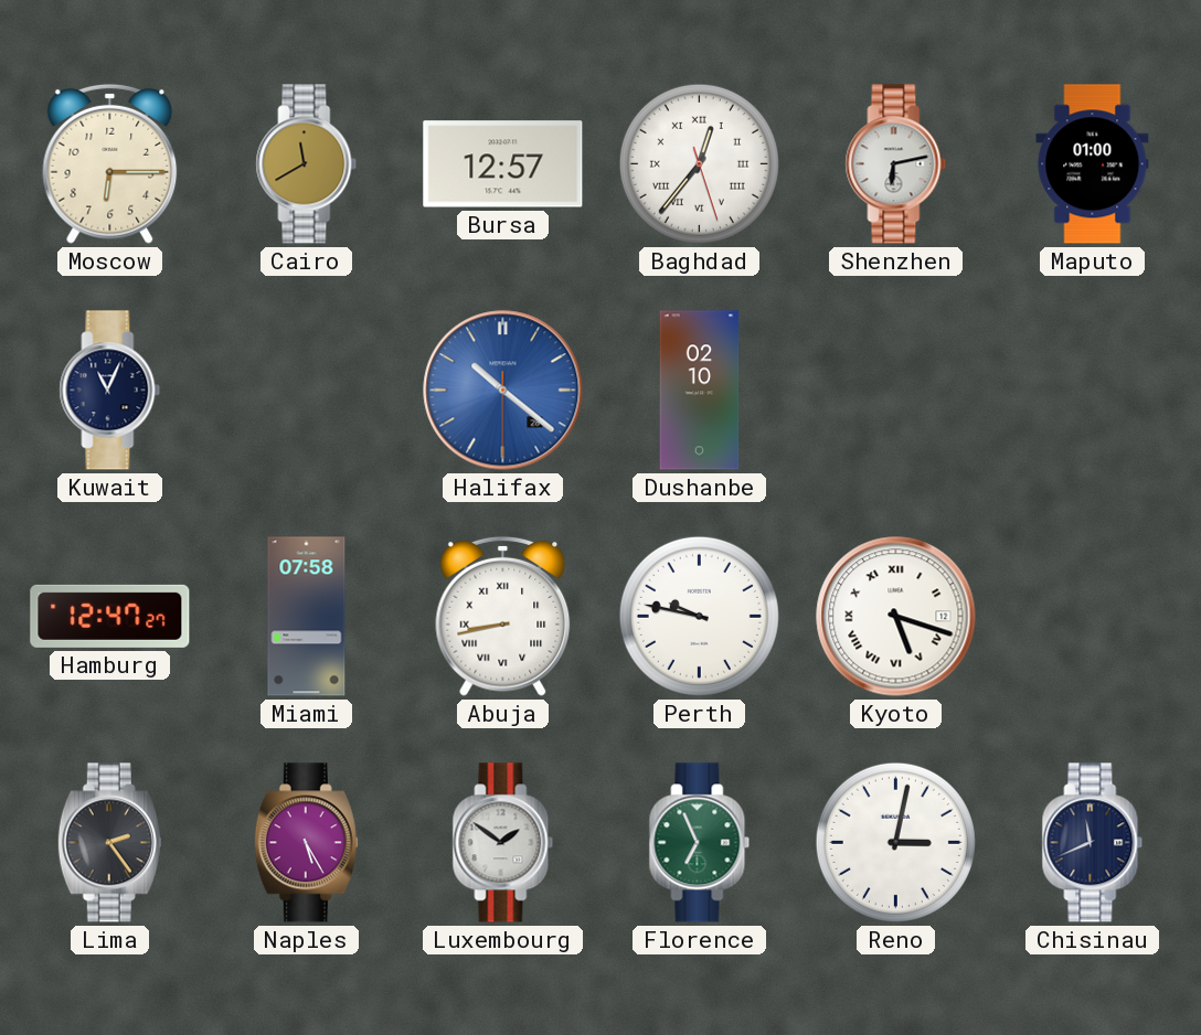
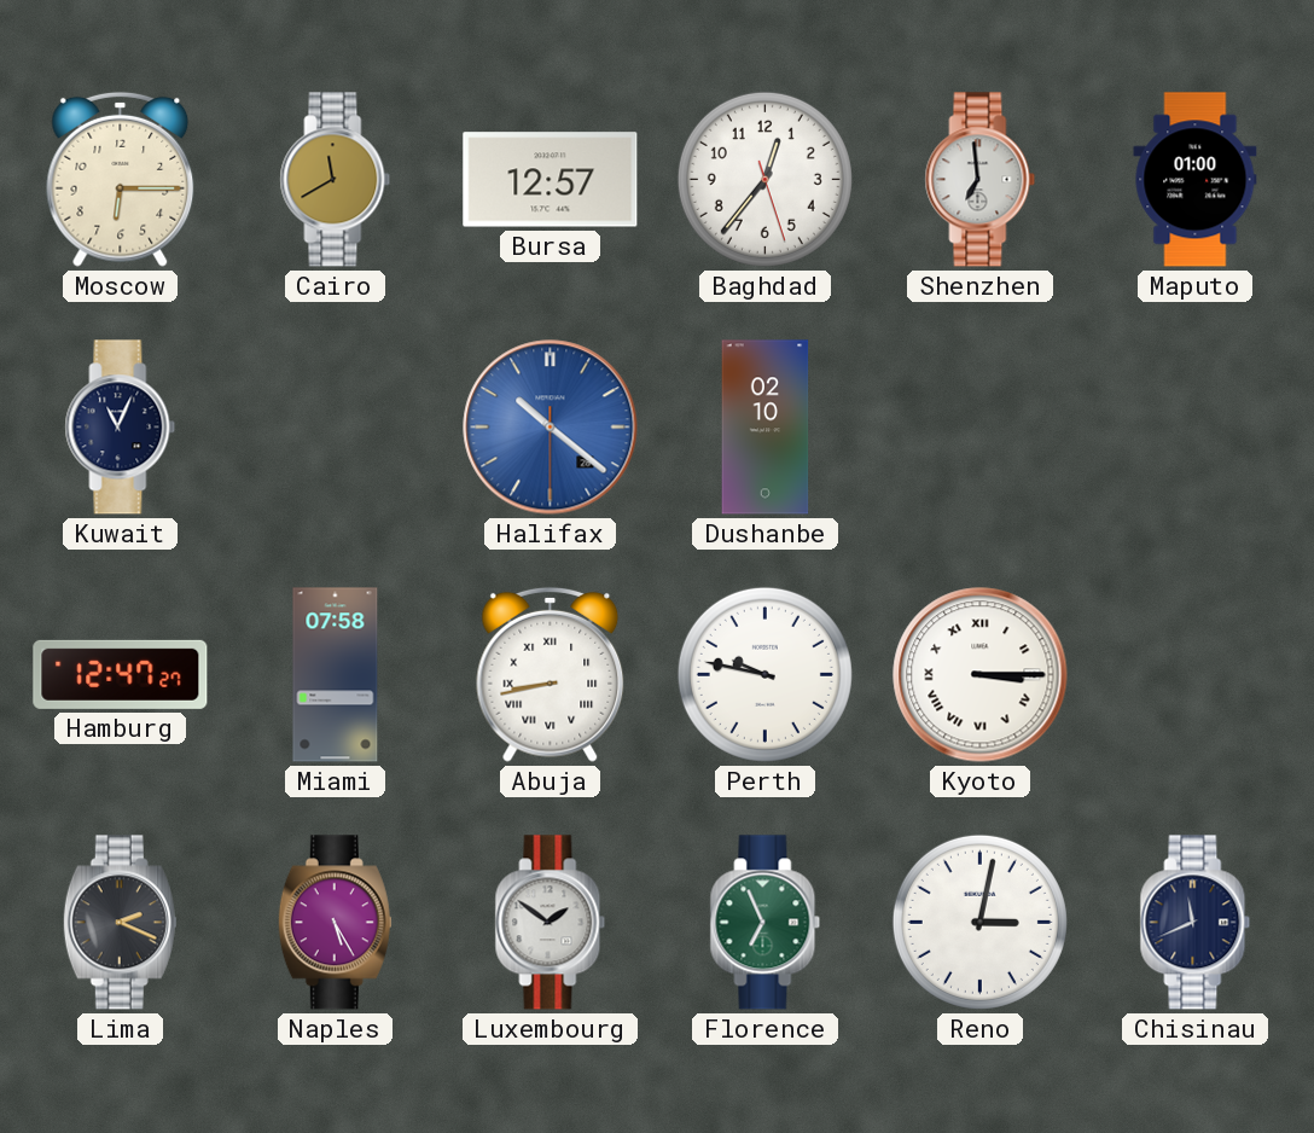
Baghdad numerals: Roman -> Arabic (764, 179)
Shenzhen: 6:13 -> 6:59 (981, 180)
Kyoto: 5:18 -> 3:15 (981, 675)
Lima: 2:24 -> 2:19 (120, 923)
